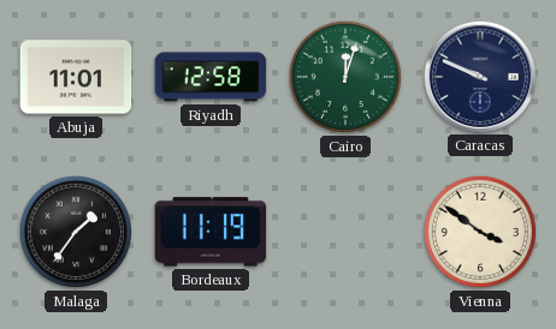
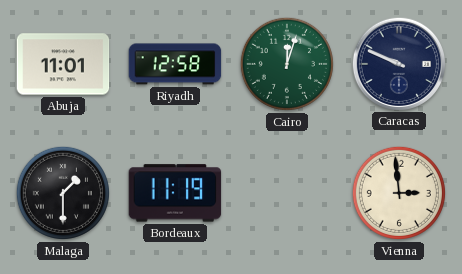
Malaga: 1:36 -> 1:30 (63, 193)
Vienna: 3:51 -> 2:59 (399, 193)
